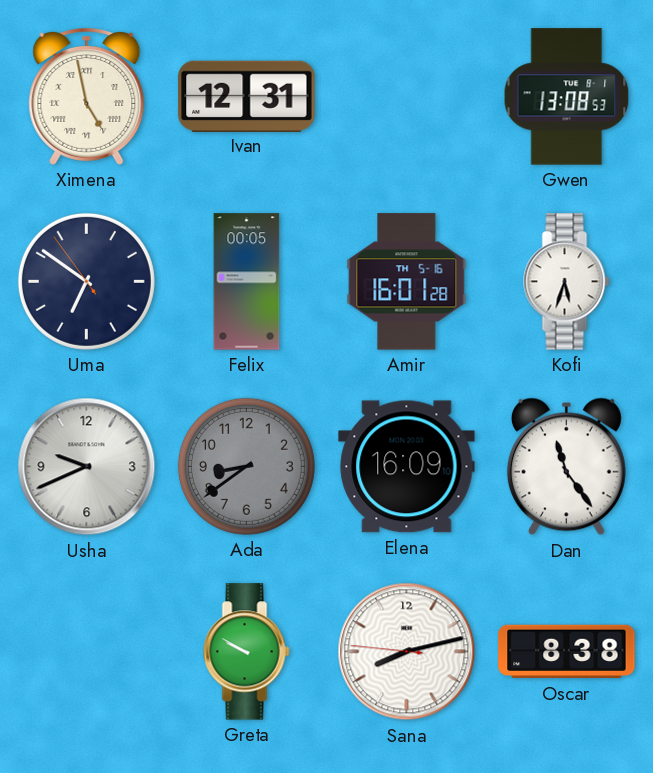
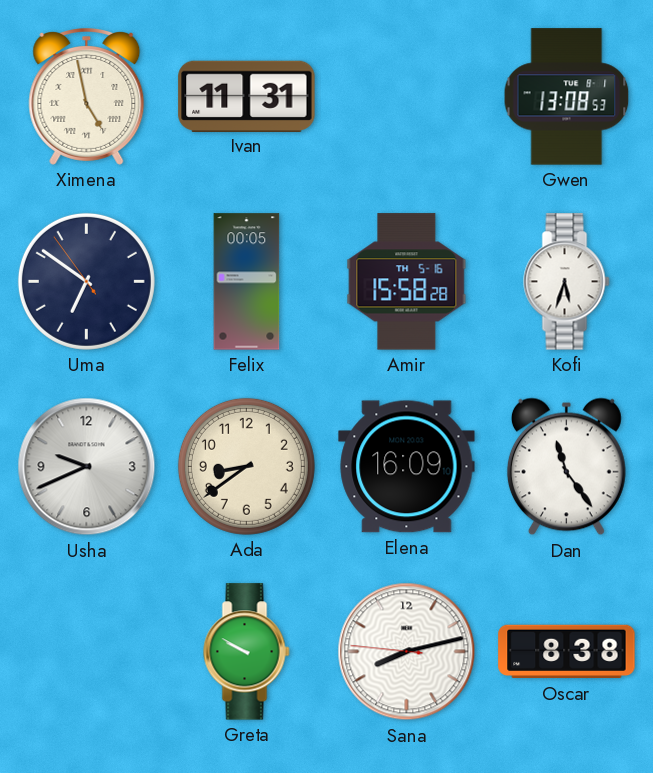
Ivan: 12:31 -> 11:31 (247, 96)
Amir: 16:01 -> 15:58 (407, 282)
Ada dial: grey -> cream (246, 466)
